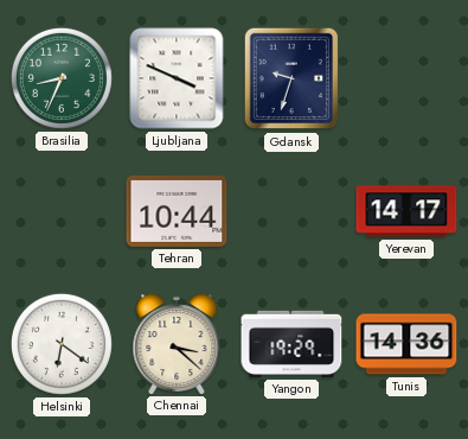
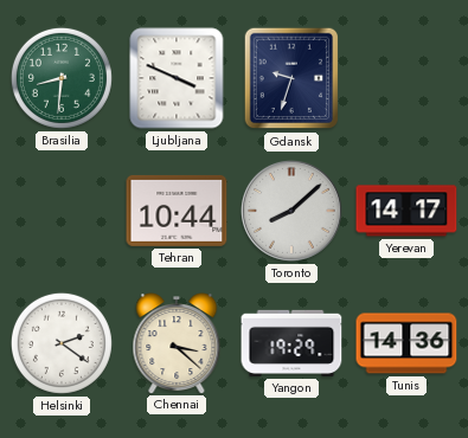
Brasilia: 8:34 -> 8:31 (62, 78)
Toronto: none -> 8:08 (291, 211)
Helsinki: 6:21 -> 2:21 (62, 343)
